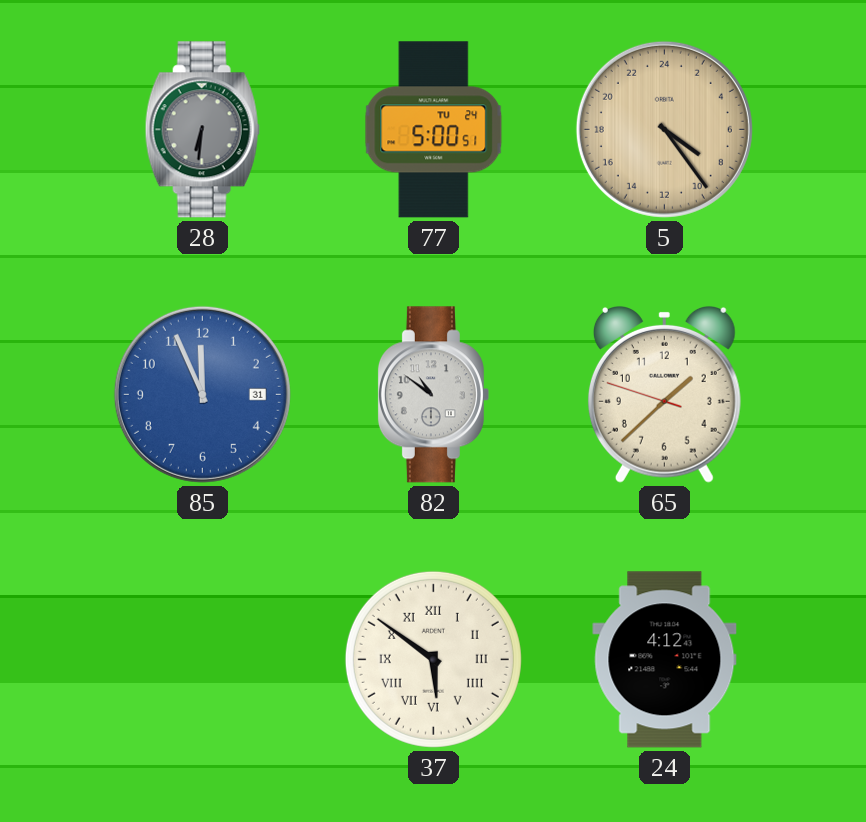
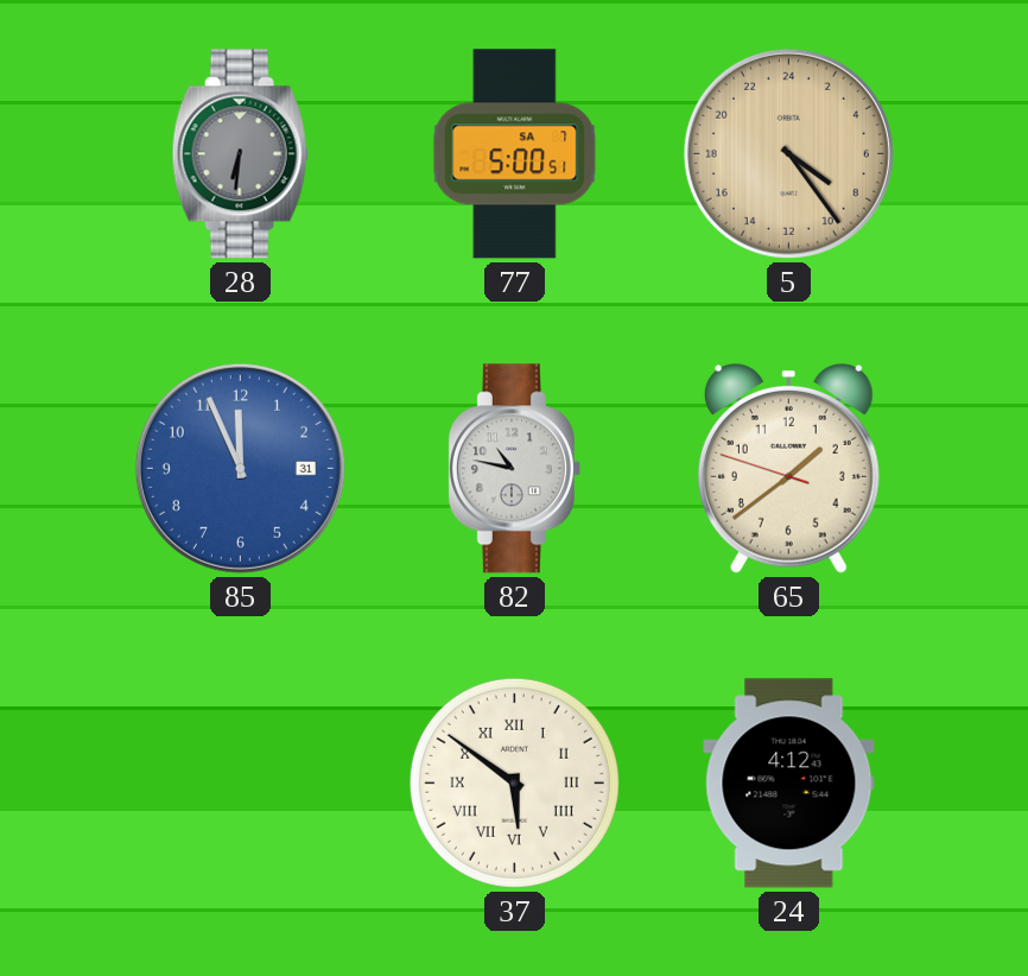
77 date: TU 24 -> SA 7 (515, 154)
82: 10:51 -> 10:47 (514, 469)
65: 1:37 -> 1:38 (788, 468)
